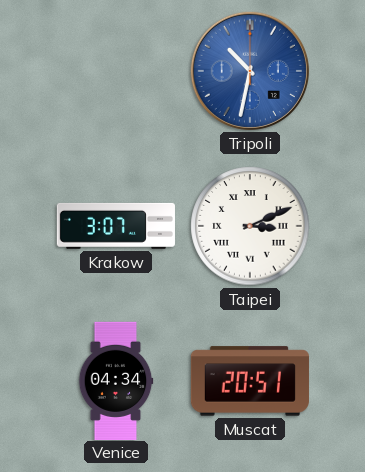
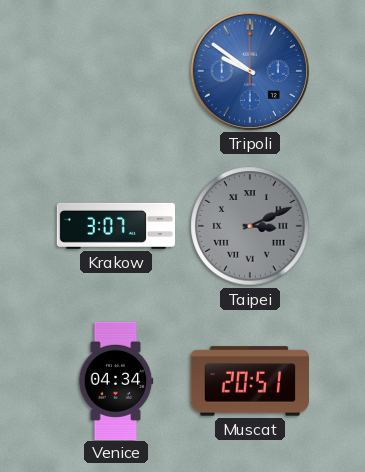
Tripoli: 10:32 -> 9:51 (250, 71)
Taipei dial: white -> grey (250, 226)
